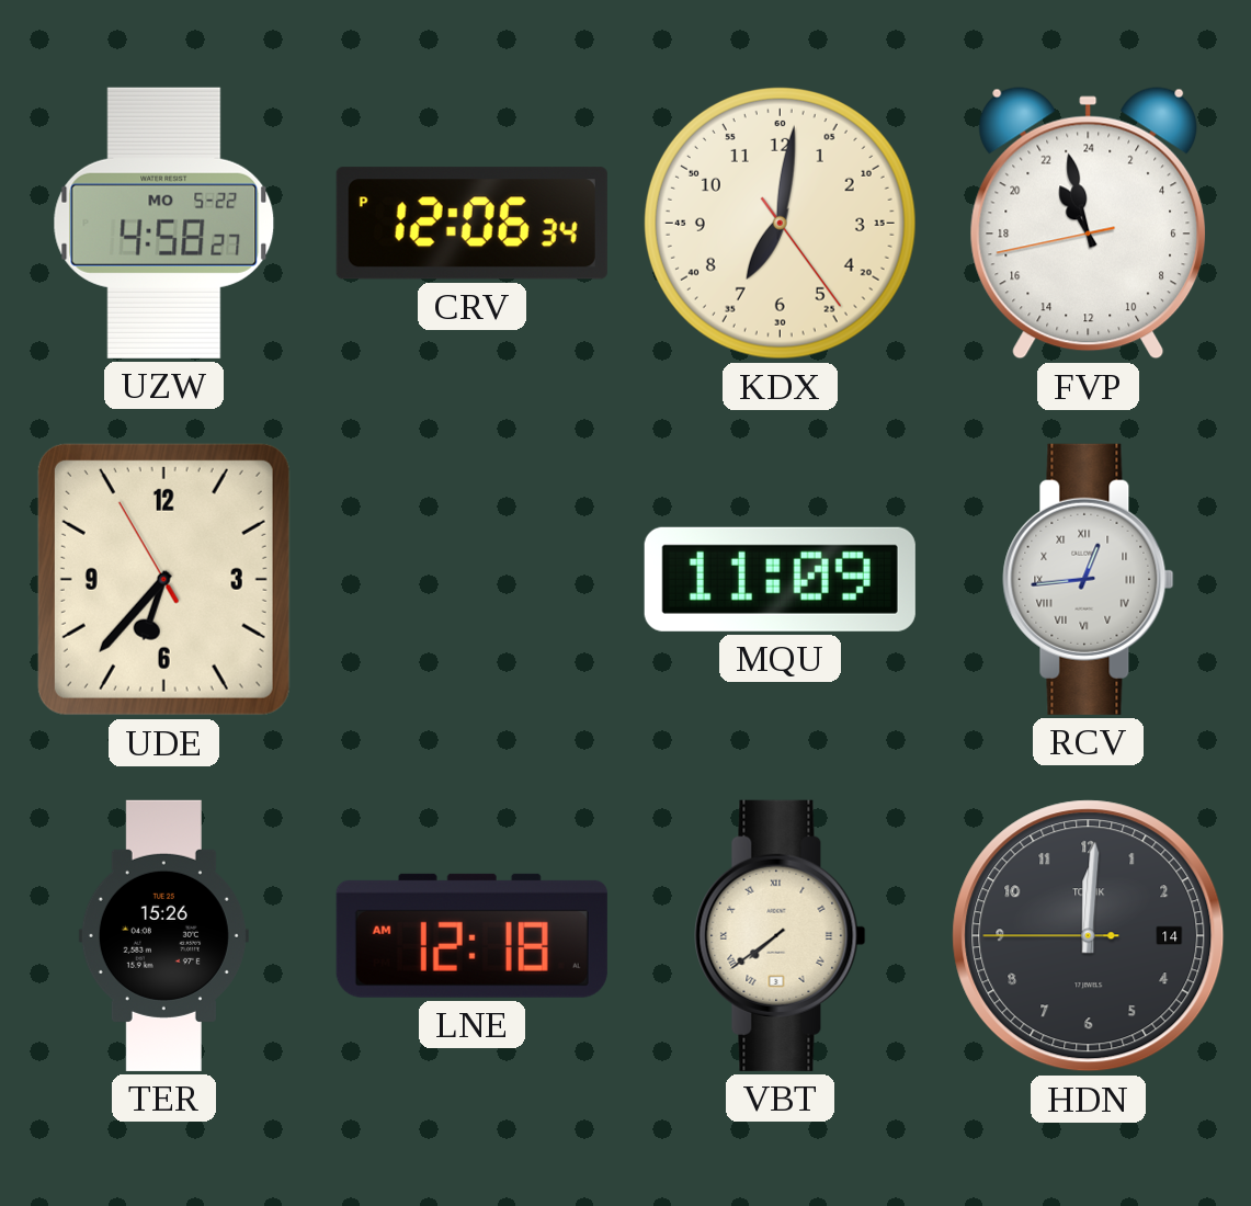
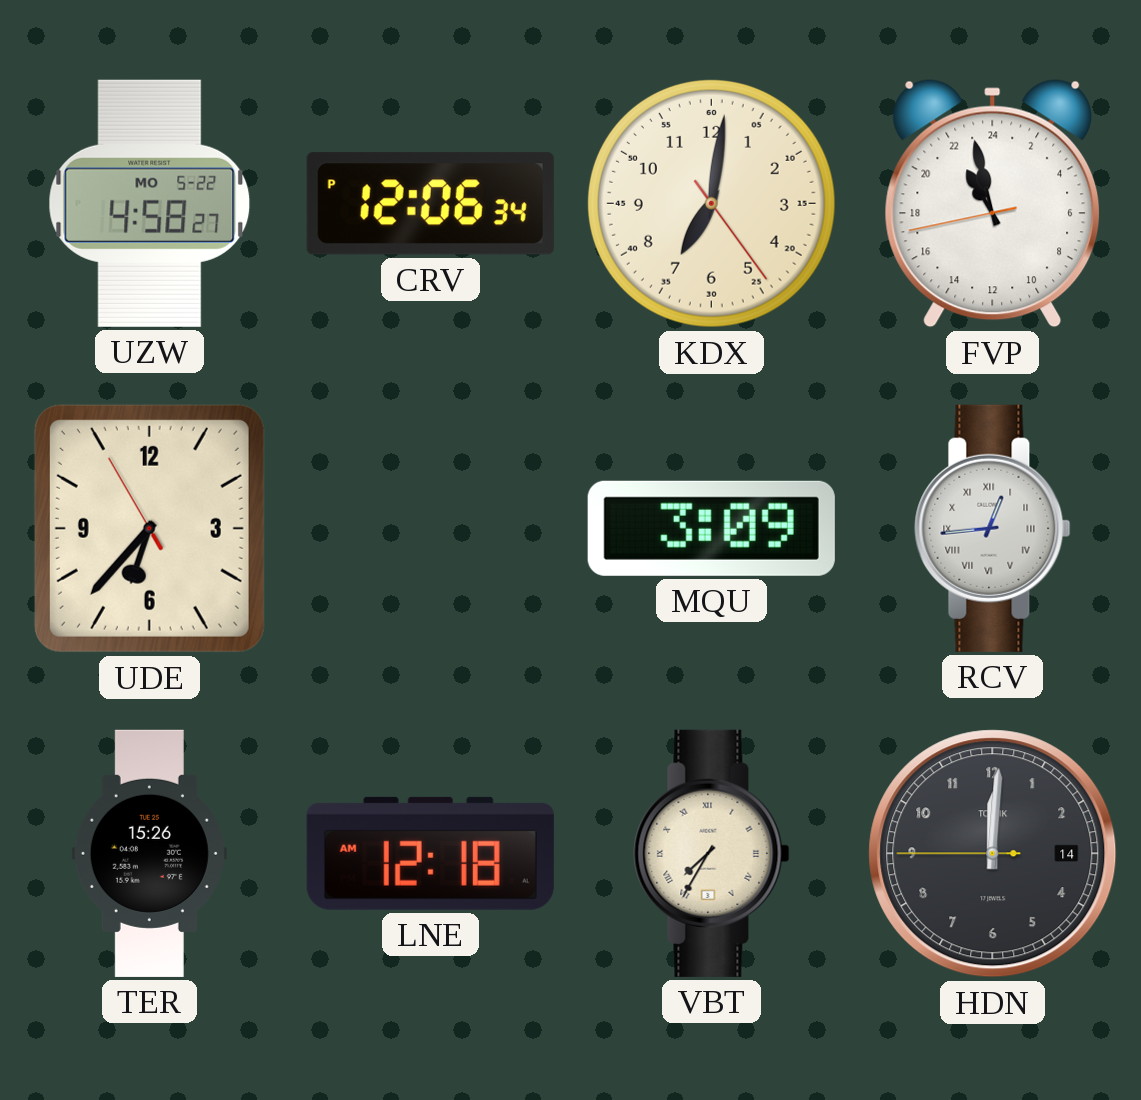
MQU: 11:09 -> 3:09 (711, 528)
VBT: 7:39 -> 7:35 (712, 853)
